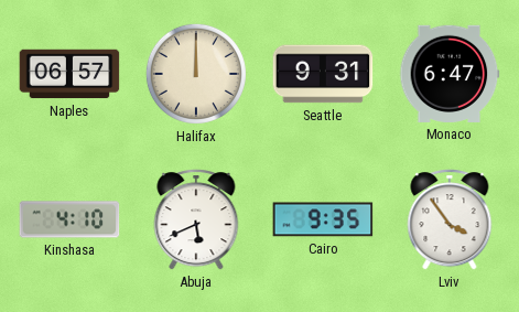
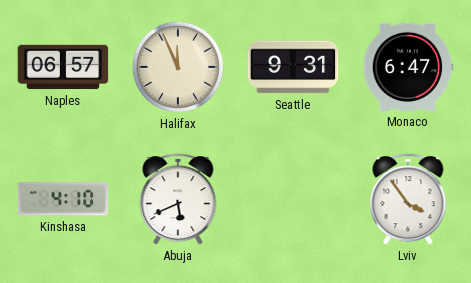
Halifax: 12:00 -> 11:56 (178, 67)
Cairo: 9:35 -> none (323, 219)
